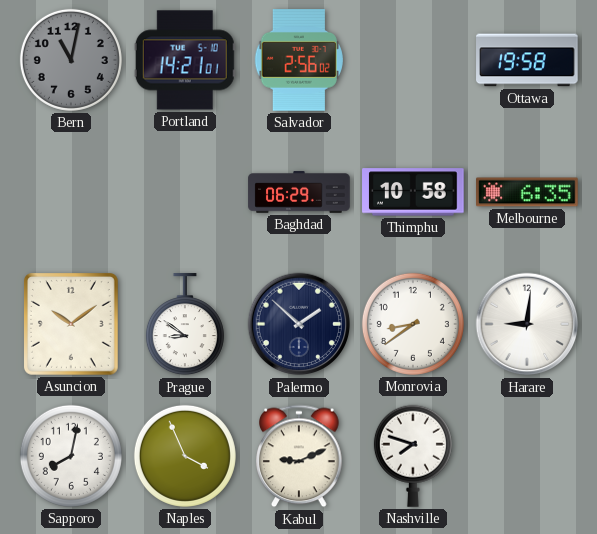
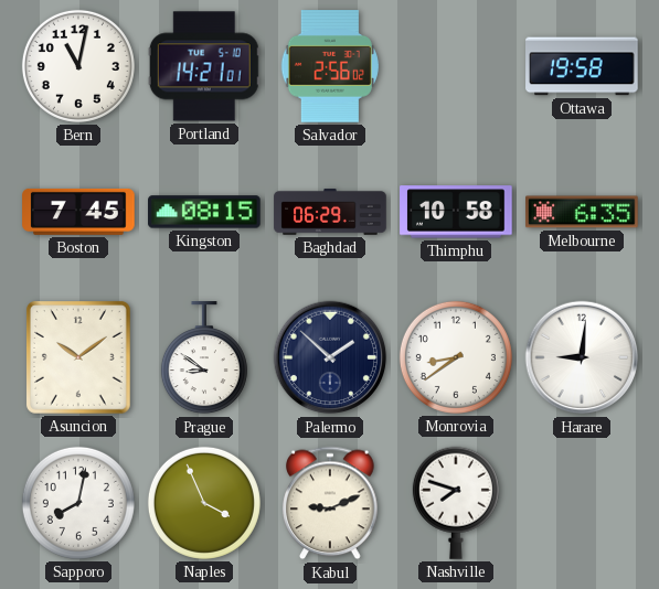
Bern dial: grey -> white (78, 66)
Boston: none -> 7:45 (78, 212)
Kingston: none -> 08:15 (204, 212)
